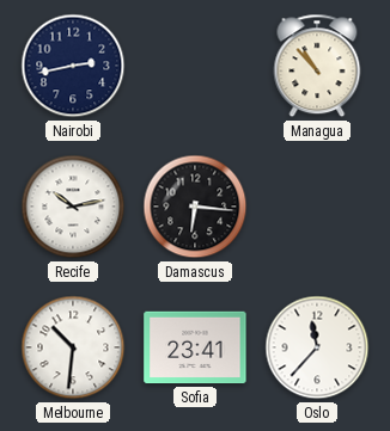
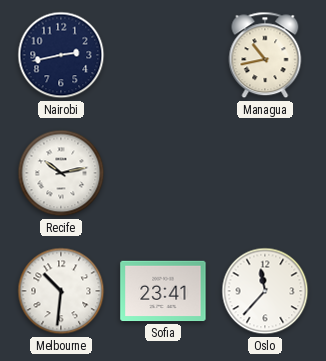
Managua: 10:53 -> 10:43 (265, 55)
Damascus: 6:16 -> none (195, 207)
